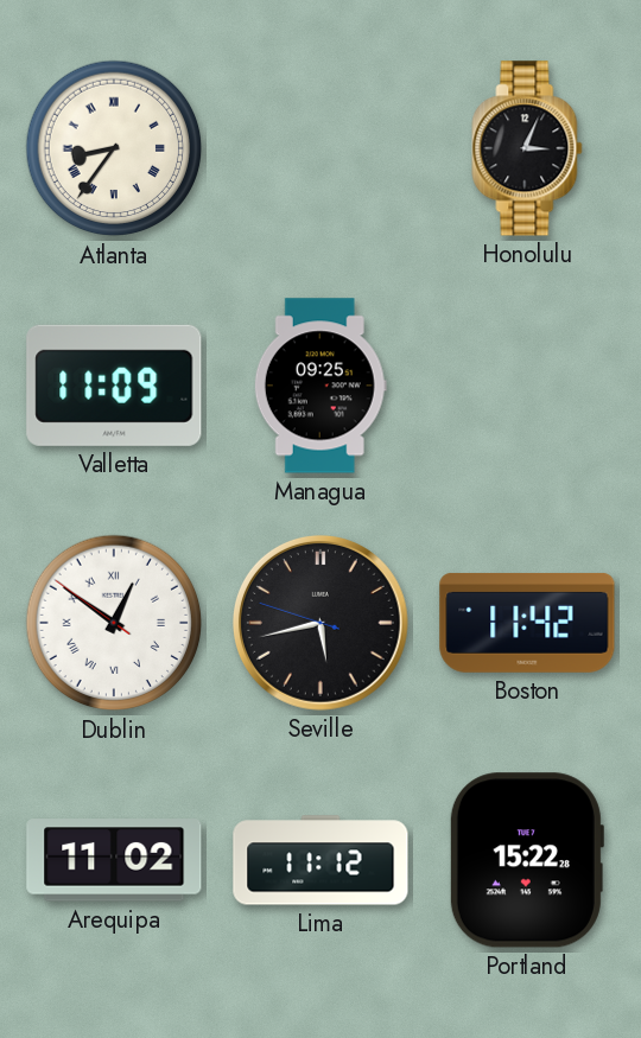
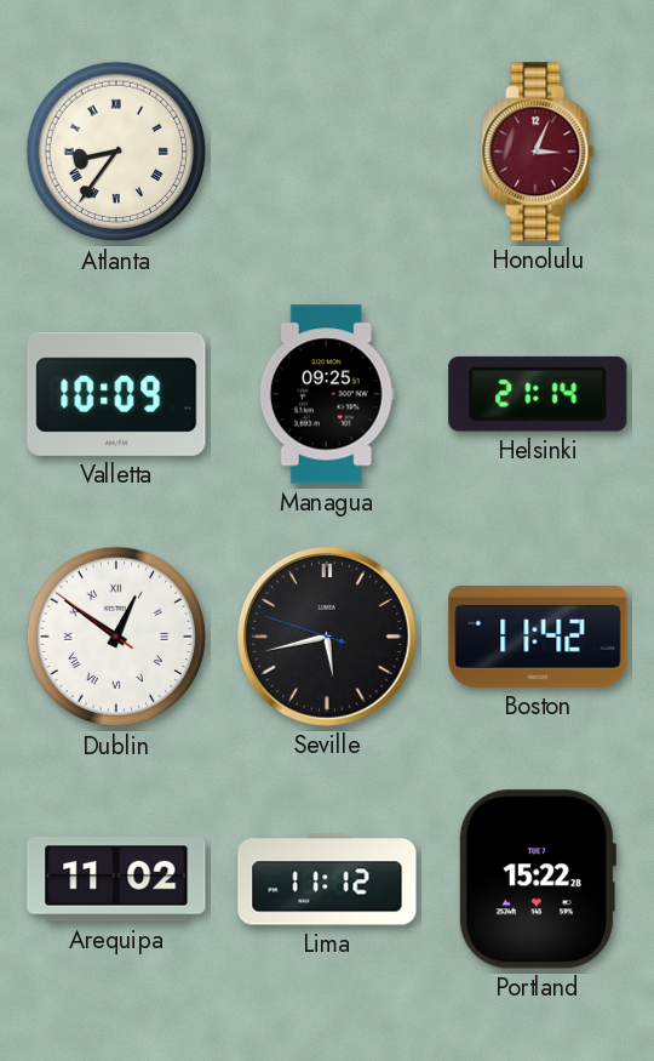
Honolulu dial: black -> burgundy (538, 152)
Valletta: 11:09 -> 10:09 (116, 394)
Helsinki: none -> 21:14 (538, 394)
